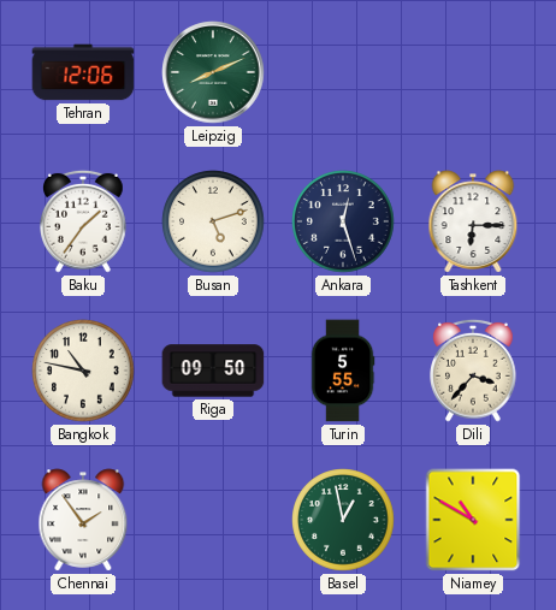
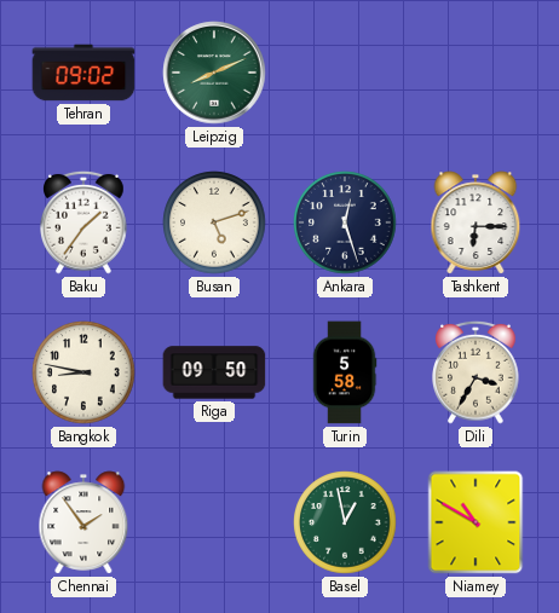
Tehran: 12:06 -> 09:02 (83, 73)
Bangkok: 10:47 -> 8:47 (83, 372)
Turin: 5:55 -> 5:58 (345, 372)
Dili: 3:37 -> 3:35 (476, 372)
